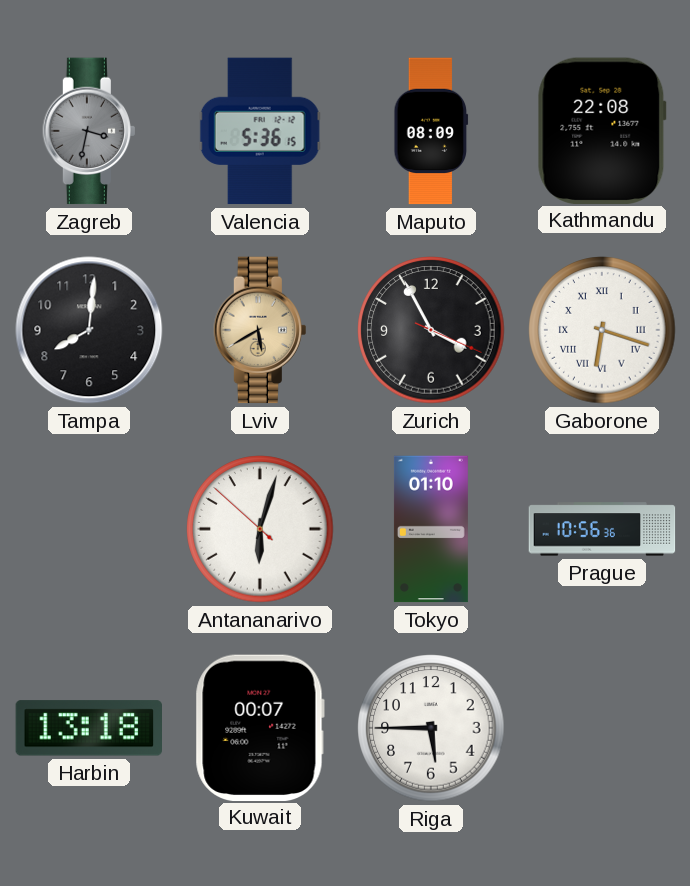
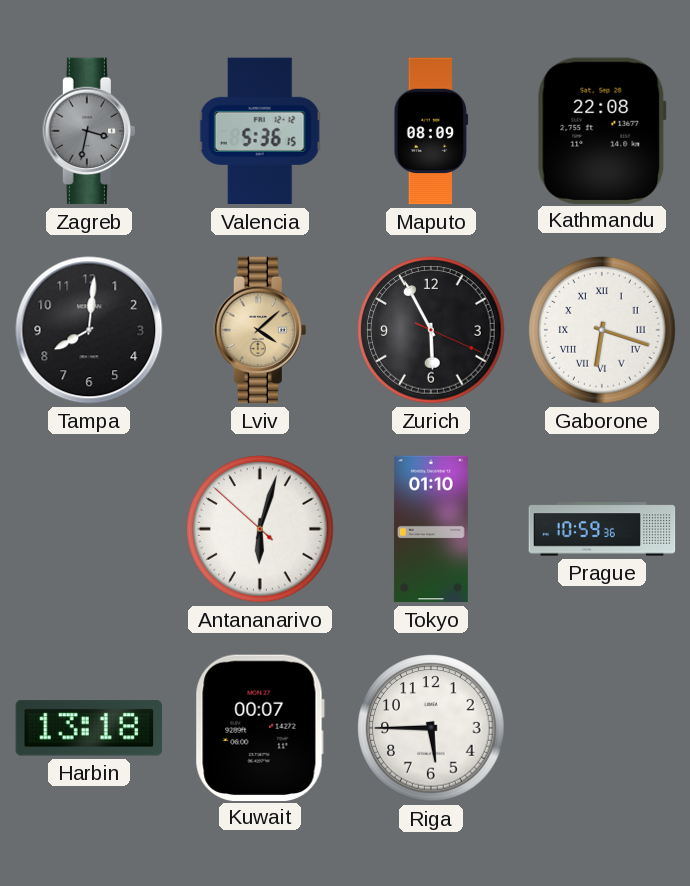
Lviv: 5:40 -> 4:08 (259, 330)
Zurich: 3:55 -> 5:55 (431, 330)
Prague: 10:56 -> 10:59 (602, 529)
